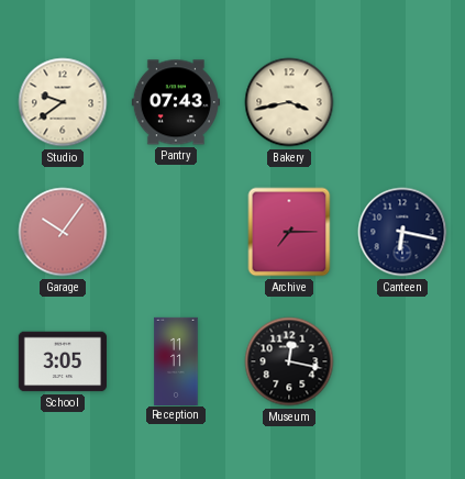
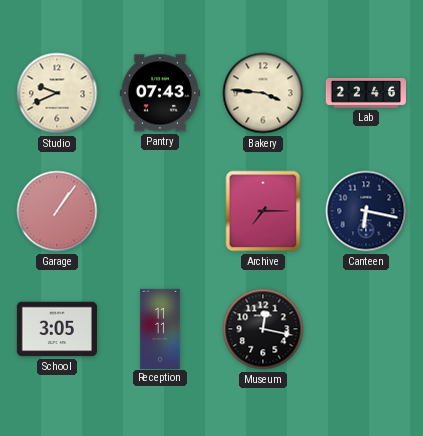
Studio: 9:39 -> 9:41 (57, 93)
Bakery: 3:43 -> 3:46 (263, 93)
Lab: none -> 22:46 (366, 94)
Garage: 10:06 -> 1:06 (57, 211)
